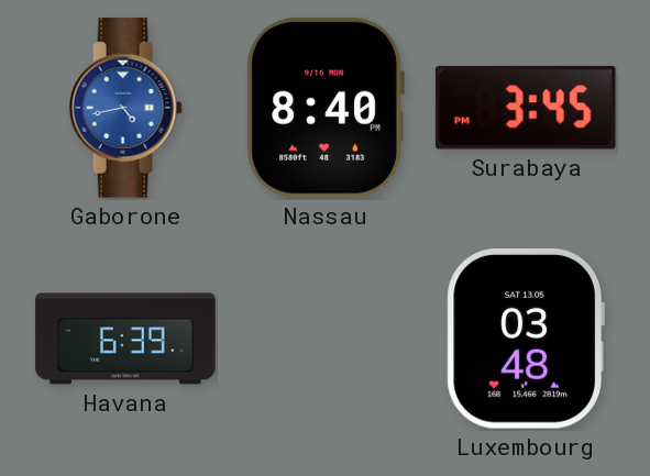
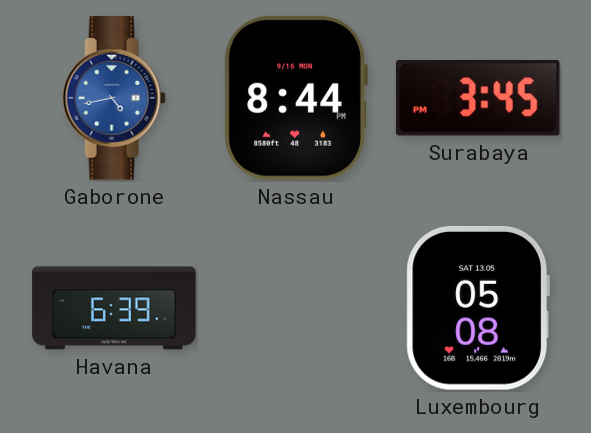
Nassau: 8:40 -> 8:44 (296, 98)
Luxembourg: 03:48 -> 05:08 (477, 308)
